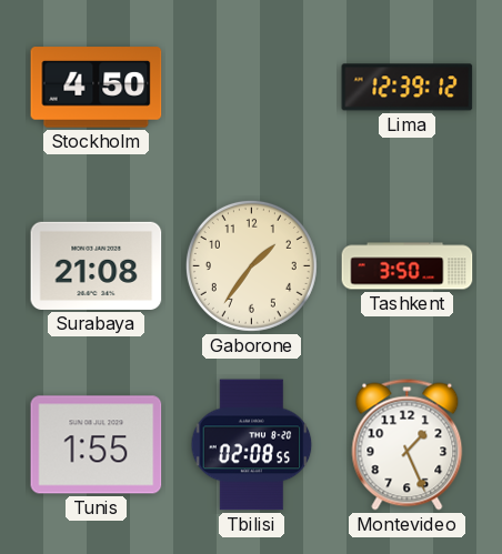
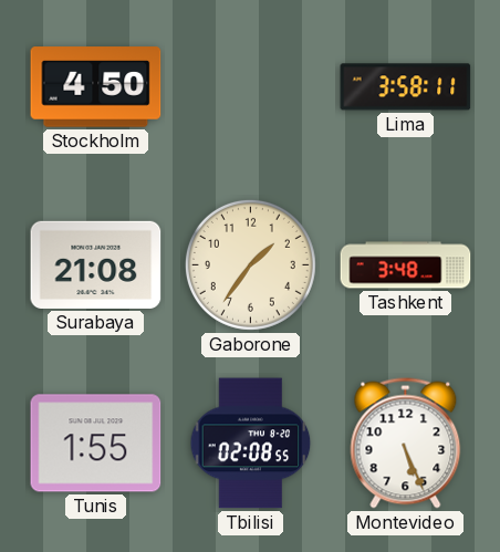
Lima: 12:39 -> 3:58 (406, 87)
Tashkent: 3:50 -> 3:48 (406, 265)
Montevideo: 1:26 -> 5:26 (406, 444)
